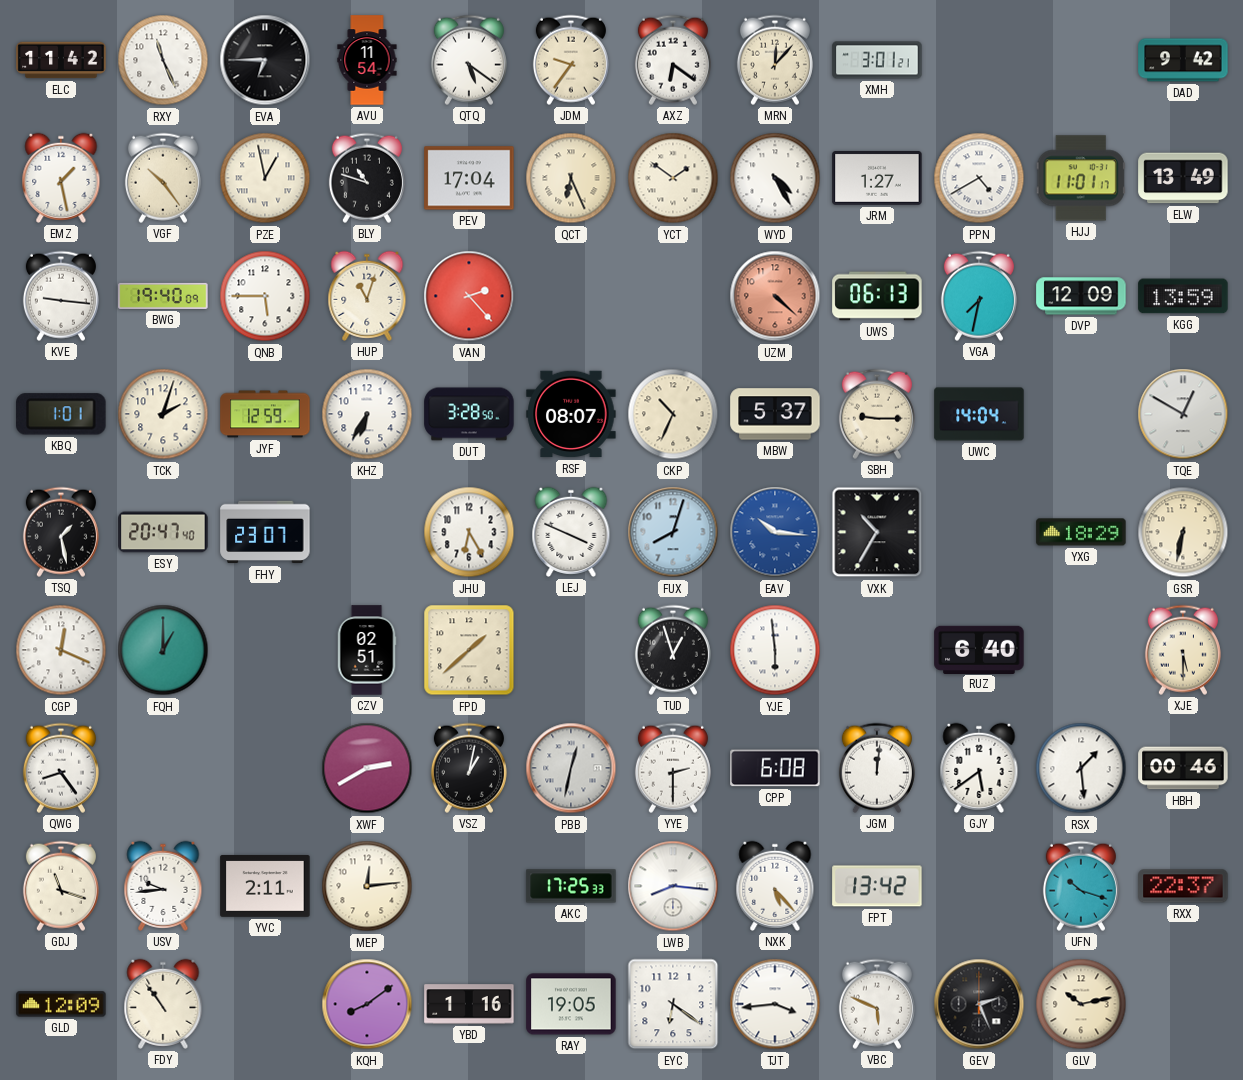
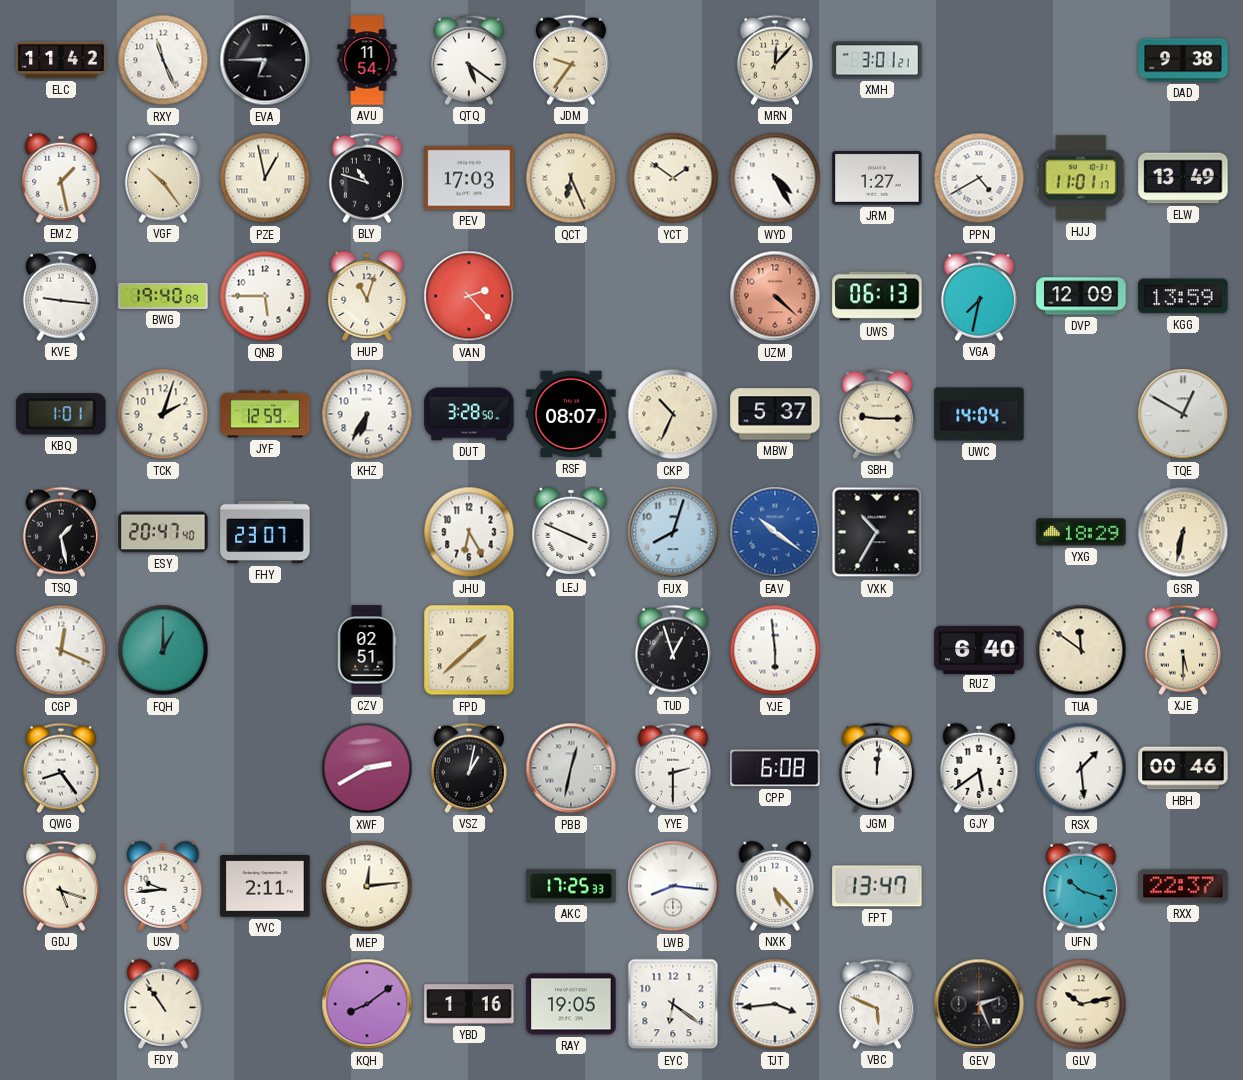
AXZ: 6:21 -> none (673, 60)
DAD: 9:42 -> 9:38 (1183, 60)
PEV: 17:04 -> 17:03 (469, 178)
EAV: 10:16 -> 10:21 (775, 532)
TUA: none -> 11:51 (1081, 650)
GDJ: 11:18 -> 5:18 (61, 886)
FPT: 13:42 -> 13:47 (877, 886)
GLD: 12:09 -> none (61, 1004)
